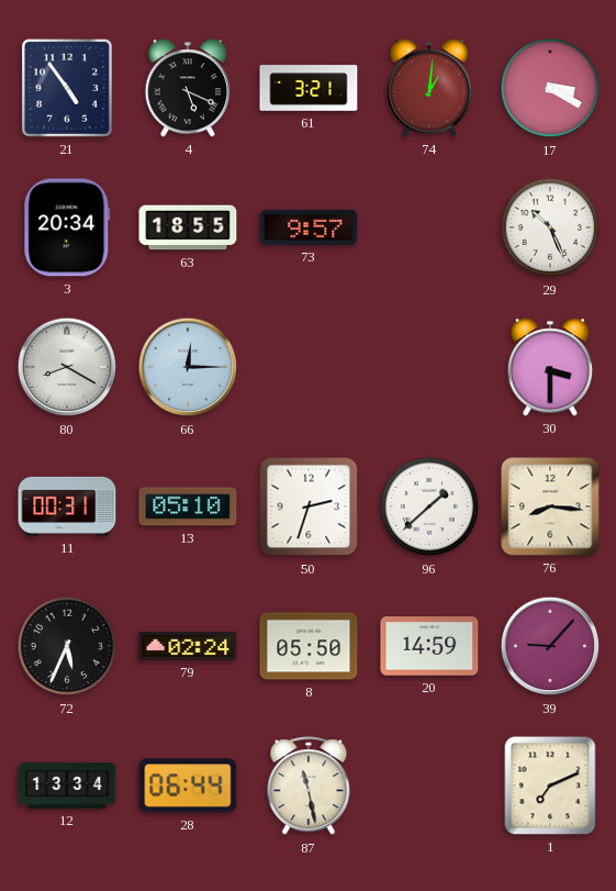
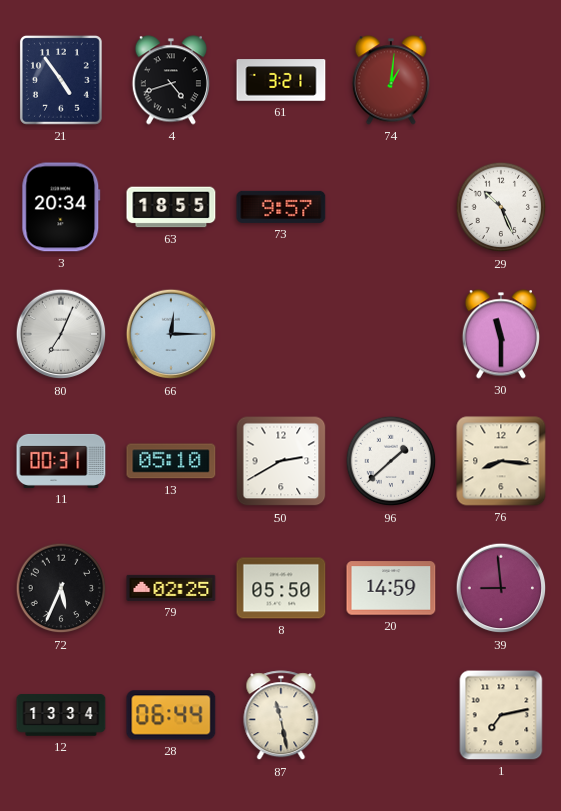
4: 5:19 -> 4:42 (171, 80)
17: 3:20 -> none (550, 88)
80: 8:20 -> 7:04 (61, 334)
30: 3:30 -> 11:30 (501, 334)
50: 2:33 -> 2:40 (281, 461)
79: 02:24 -> 02:25 (171, 588)
39: 9:07 -> 8:59 (501, 588)
1: 7:11 -> 7:13 (501, 715)
